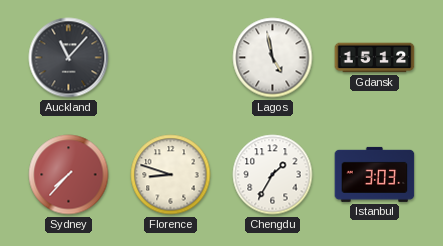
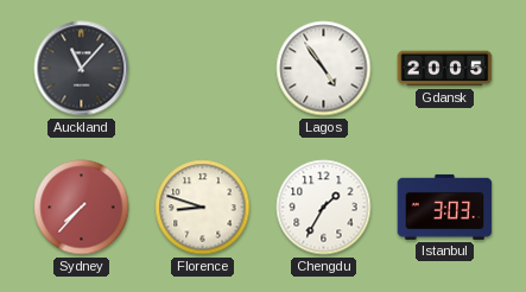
Lagos: 4:58 -> 4:54 (324, 69)
Gdansk: 15:12 -> 20:05 (445, 69)
